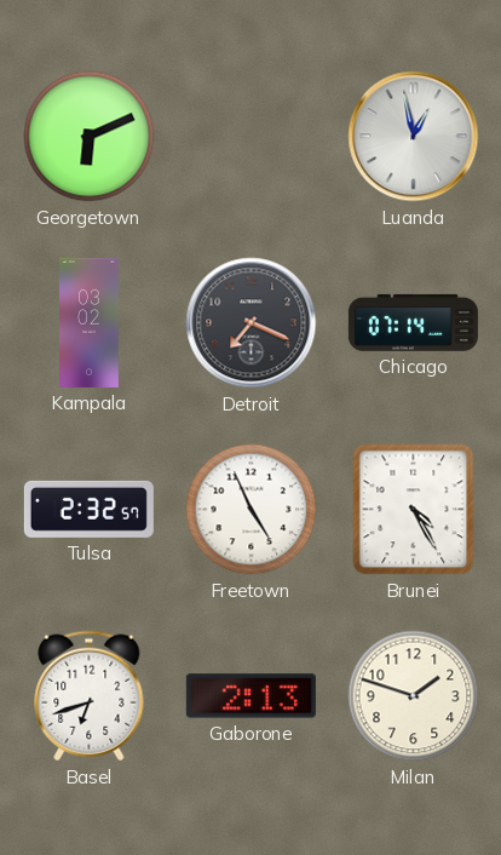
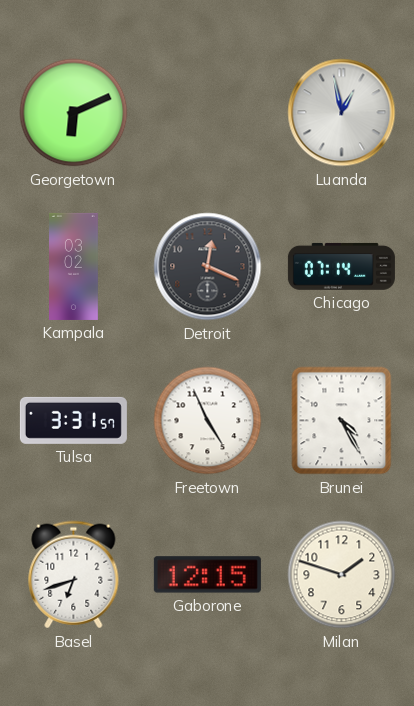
Detroit: 7:19 -> 12:19 (208, 267)
Tulsa: 2:32 -> 3:31 (73, 420)
Gaborone: 2:13 -> 12:15 (207, 575)
